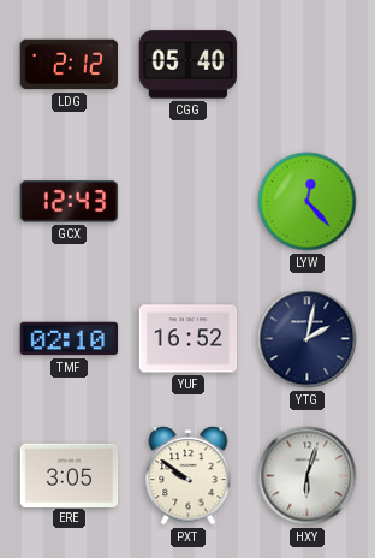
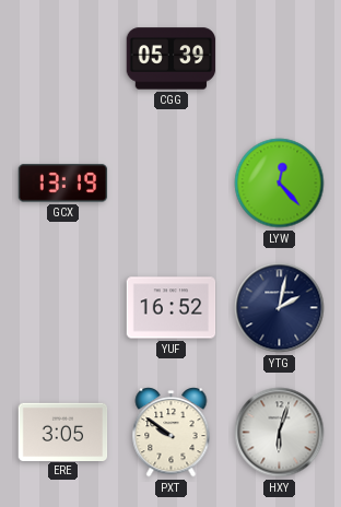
LDG: 2:12 -> none (69, 65)
CGG: 05:40 -> 05:39 (172, 59)
GCX: 12:43 -> 13:19 (63, 184)
TMF: 02:10 -> none (70, 339)
